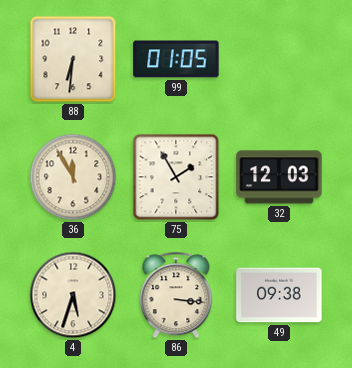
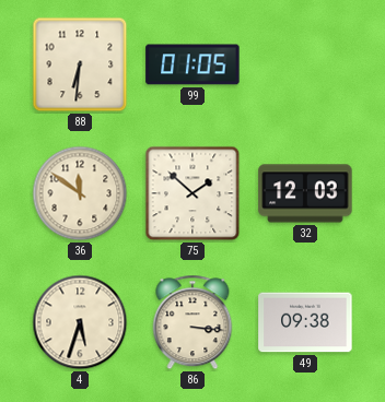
36: 11:55 -> 11:51 (80, 193)
75: 1:55 -> 1:52 (192, 193)
